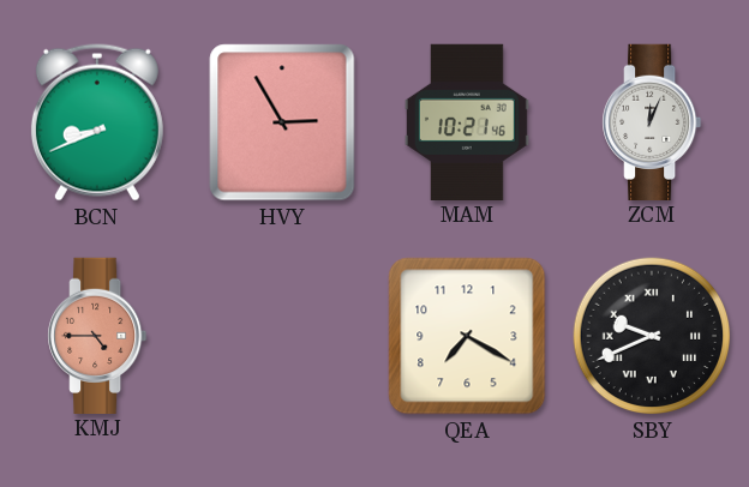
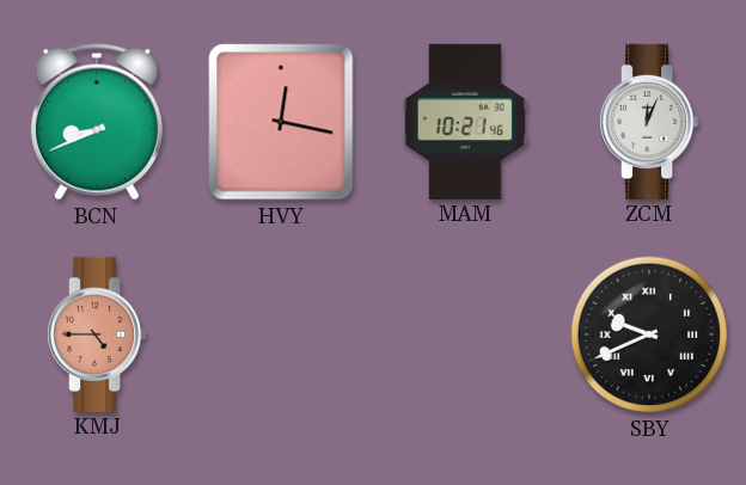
HVY: 2:55 -> 12:17 (281, 122)
QEA: 7:20 -> none (467, 336)
